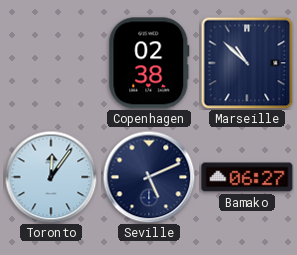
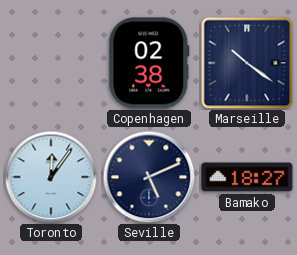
Marseille: 10:52 -> 10:21 (247, 63)
Bamako: 06:27 -> 18:27 (247, 177)
